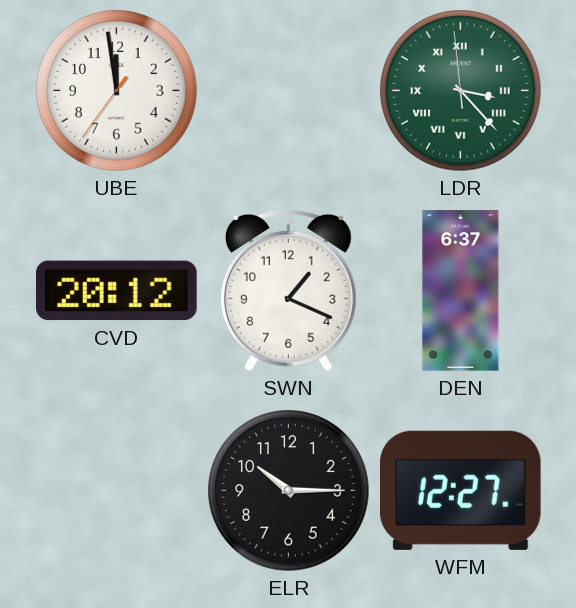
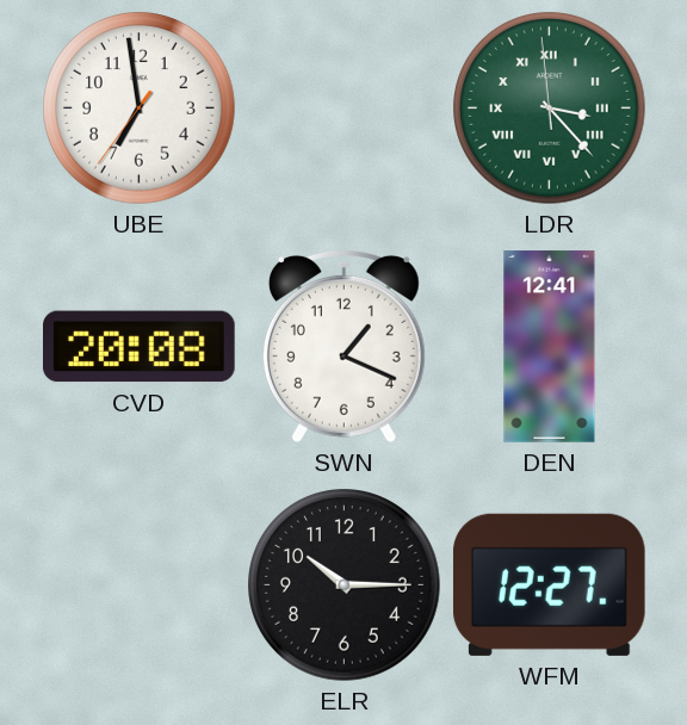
UBE: 11:58 -> 6:58 (140, 109)
CVD: 20:12 -> 20:08 (140, 347)
DEN: 6:37 -> 12:41 (550, 347)
